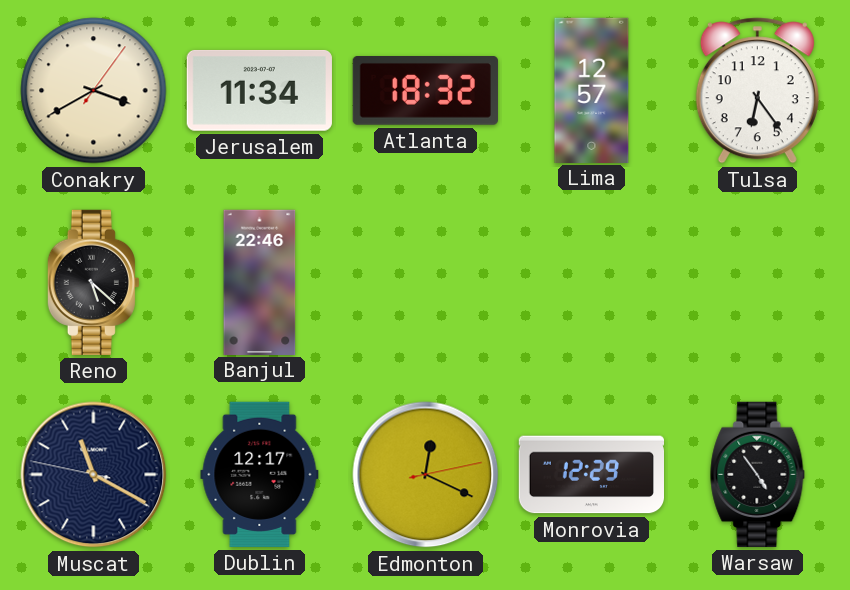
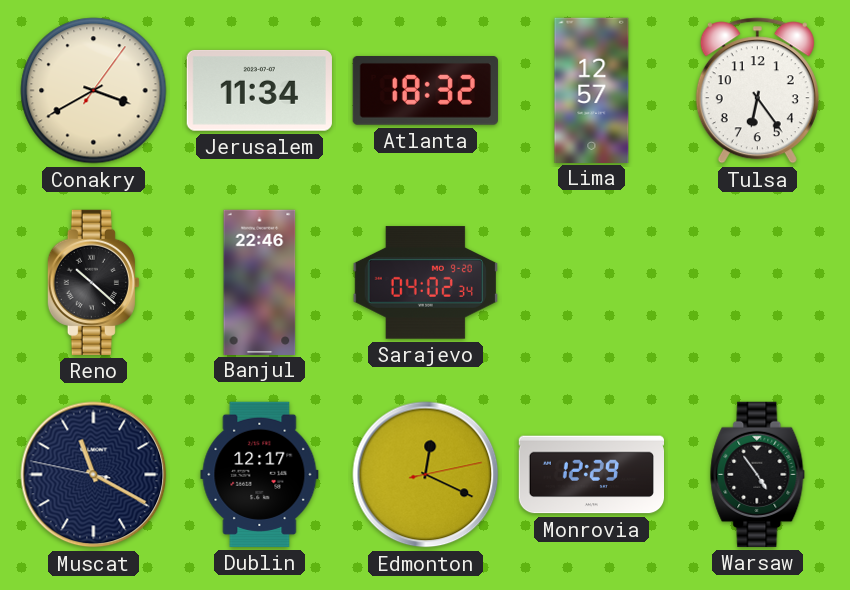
Reno: 5:22 -> 10:22 (93, 282)
Sarajevo: none -> 04:02 (425, 283)
